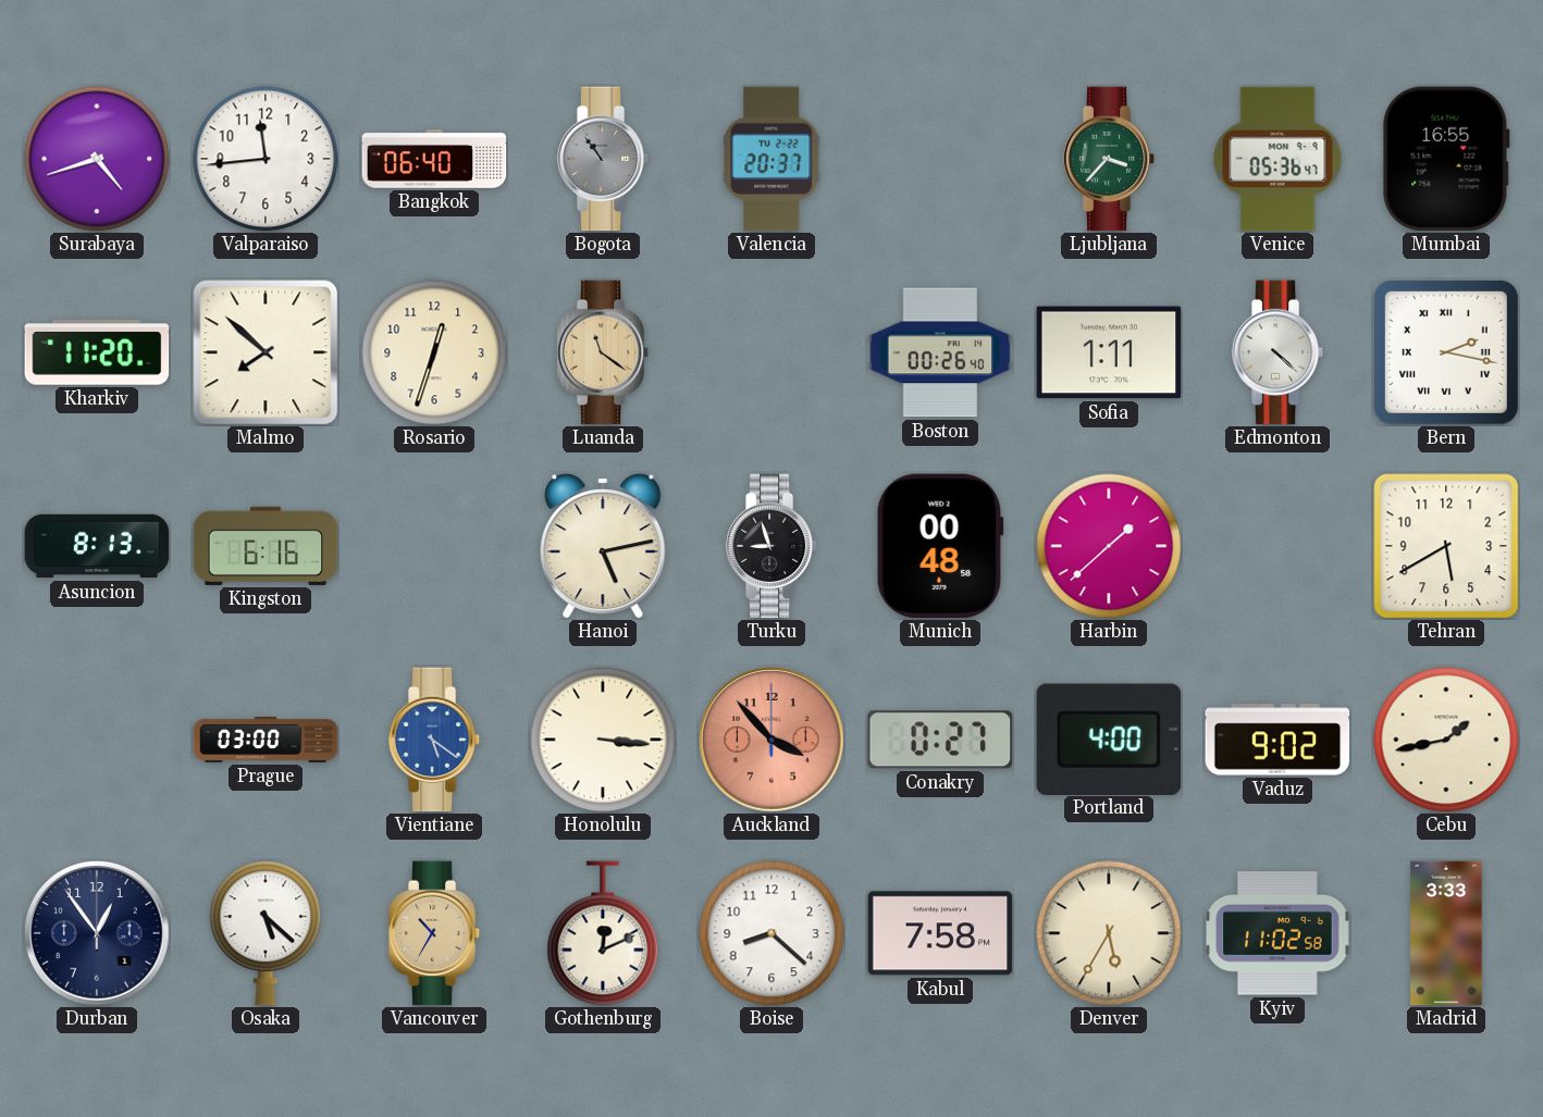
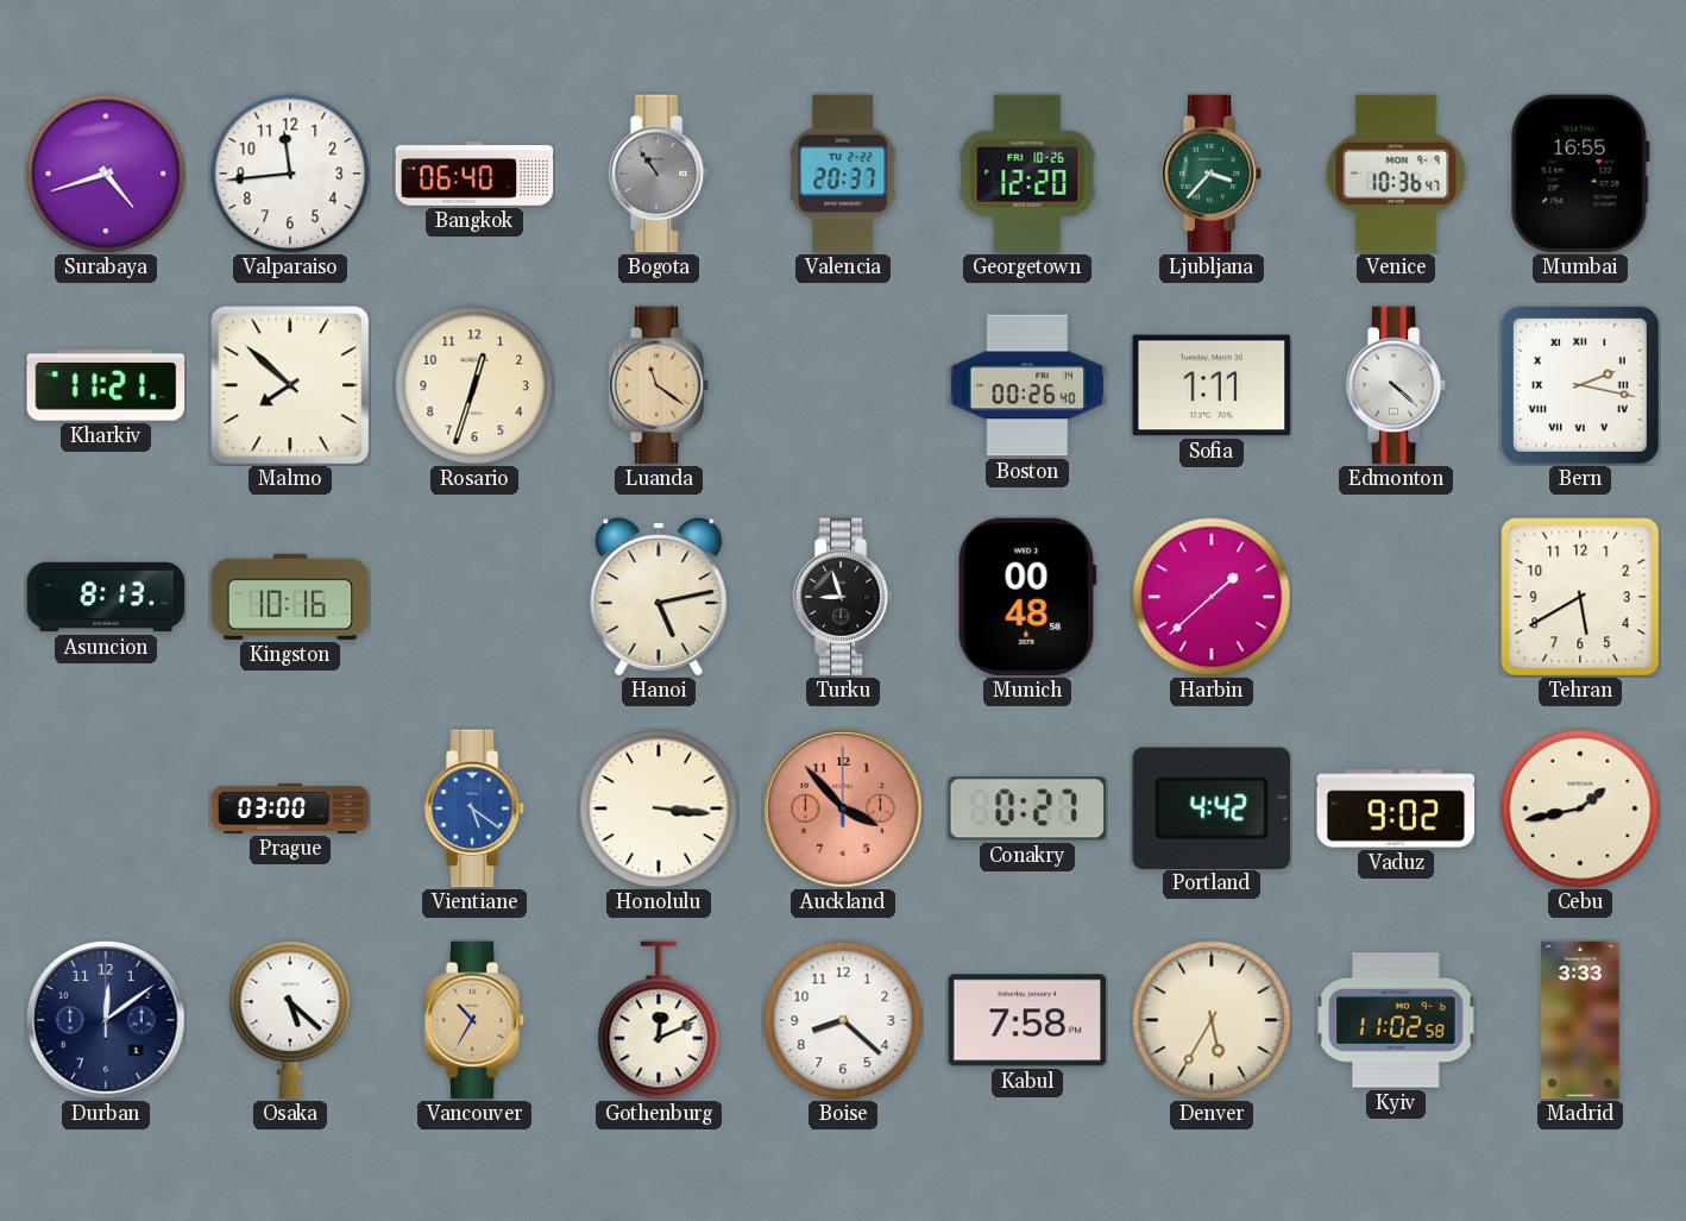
Georgetown: none -> 12:20 (1027, 174)
Venice: 05:36 -> 10:36 (1396, 174)
Kharkiv: 11:20 -> 11:21 (106, 385)
Kingston: 6:16 -> 10:16 (290, 597)
Portland: 4:00 -> 4:42 (1210, 807)
Durban: 12:54 -> 12:09 (107, 1021)
